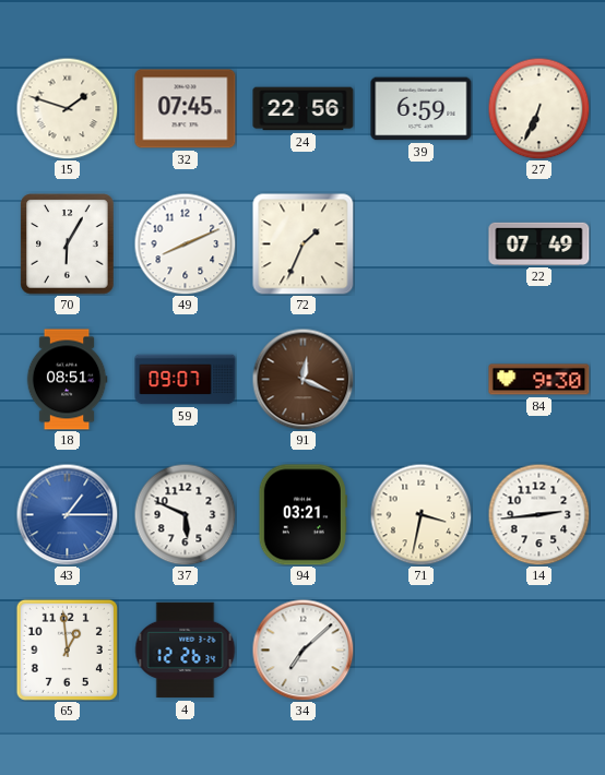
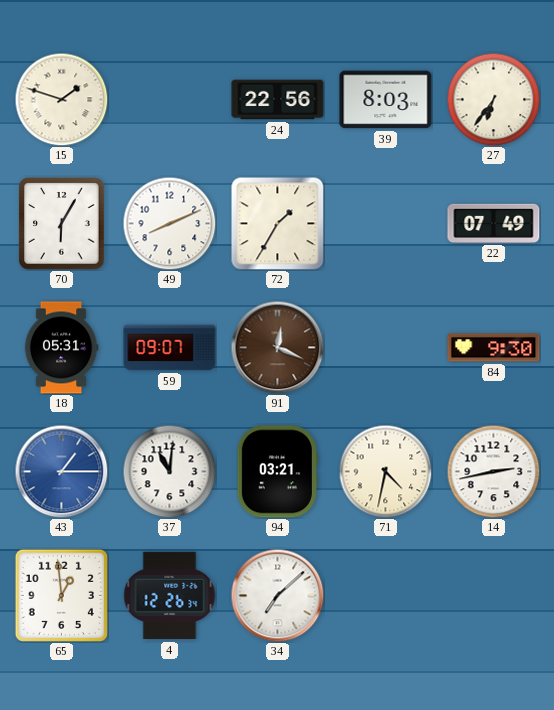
32: 07:45 -> none (186, 109)
39: 6:59 -> 8:03 (386, 100)
27: 6:34 -> 6:36 (493, 99)
72: 1:34 -> 1:35 (278, 224)
18: 08:51 -> 05:31 (61, 348)
37: 5:49 -> 11:01 (169, 471)
71: 3:32 -> 4:32 (385, 471)
14: 2:44 -> 2:43 (493, 471)
